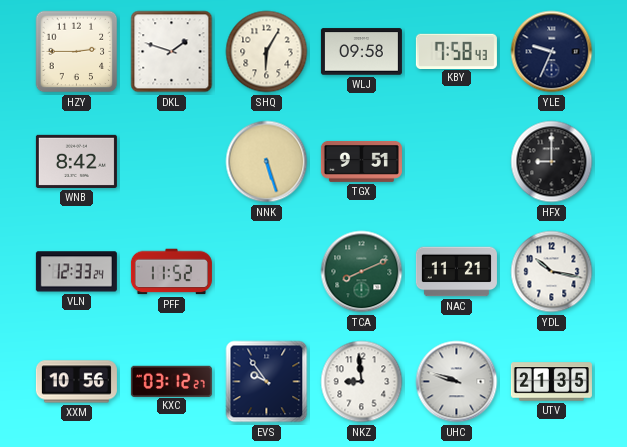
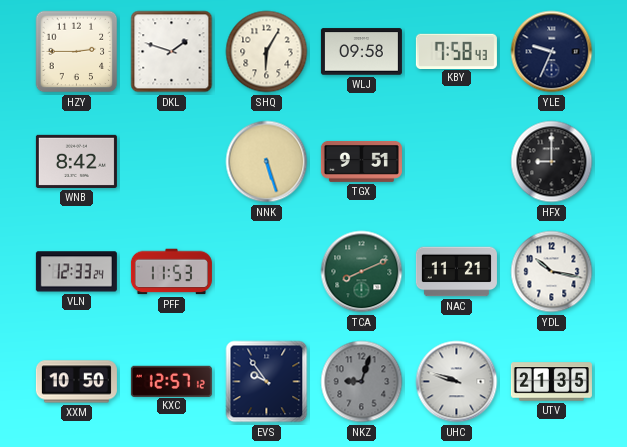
PFF: 11:52 -> 11:53 (171, 272)
XXM: 10:56 -> 10:50 (76, 382)
KXC: 03:12 -> 12:57 (171, 381)
NKZ: 8:59 -> 9:03 (362, 382)
NKZ dial: white -> grey (362, 382)
